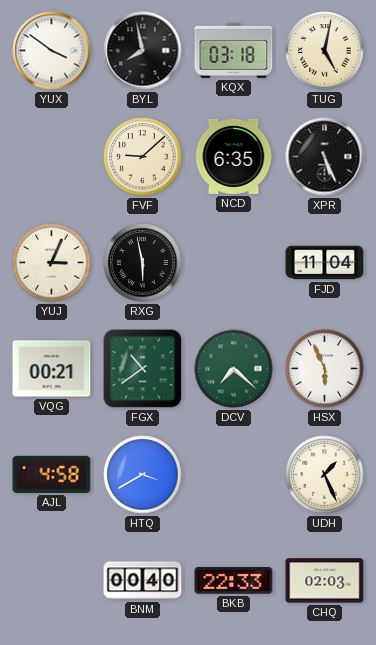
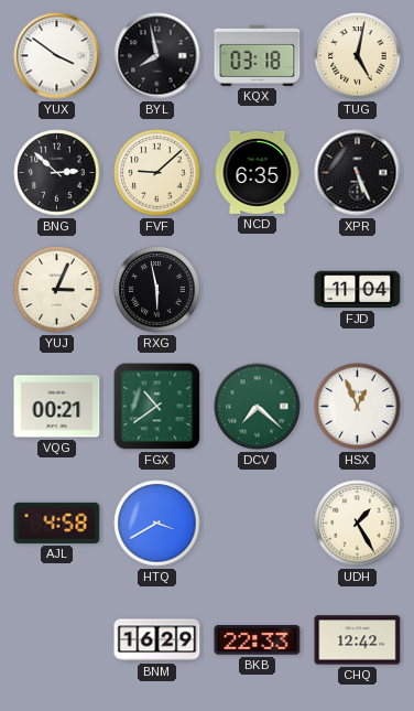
BNG: none -> 2:52 (57, 173)
HSX: 5:56 -> 12:56 (358, 407)
UDH: 1:26 -> 1:25 (358, 524)
BNM: 00:40 -> 16:29 (157, 640)
CHQ: 02:03 -> 12:42 (358, 640)
